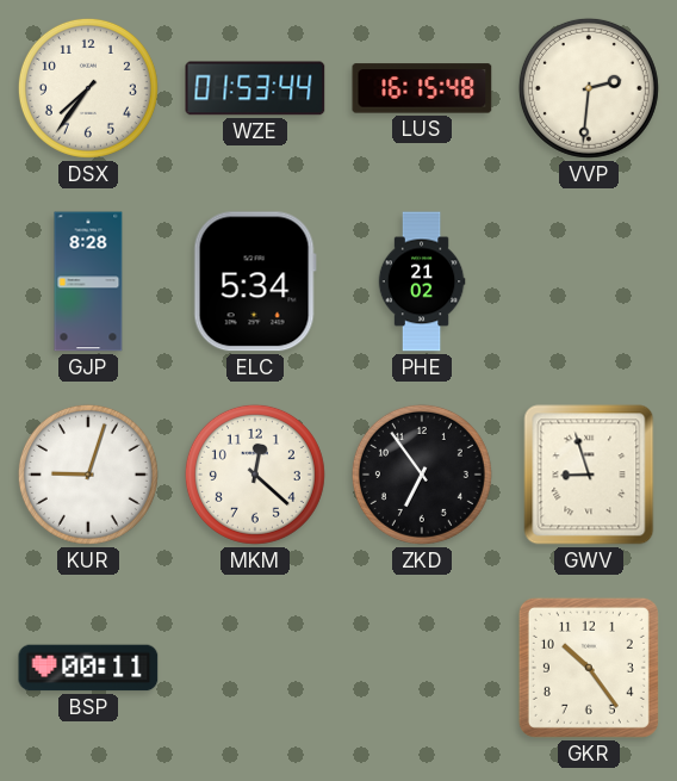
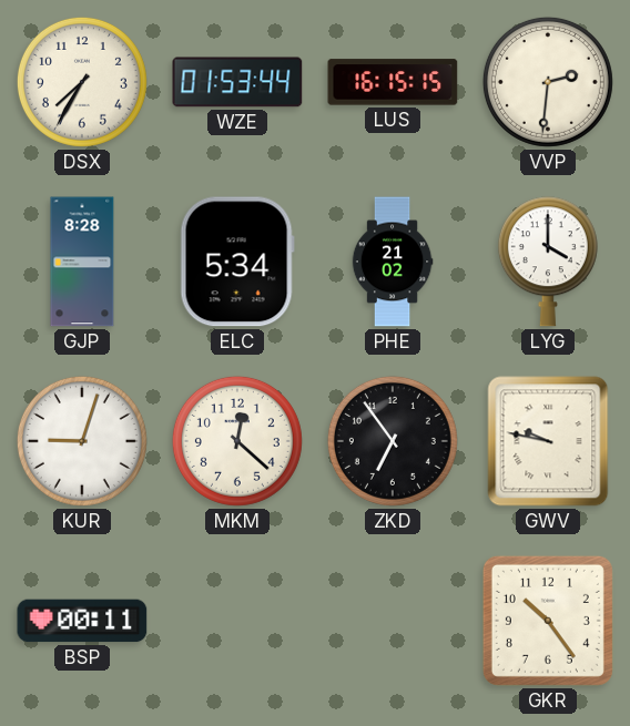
DSX: 7:36 -> 7:35 (82, 82)
LUS: 16:15:48 -> 16:15:15 (393, 82)
LYG: none -> 4:00 (548, 262)
GWV: 8:57 -> 9:47 (548, 441)
